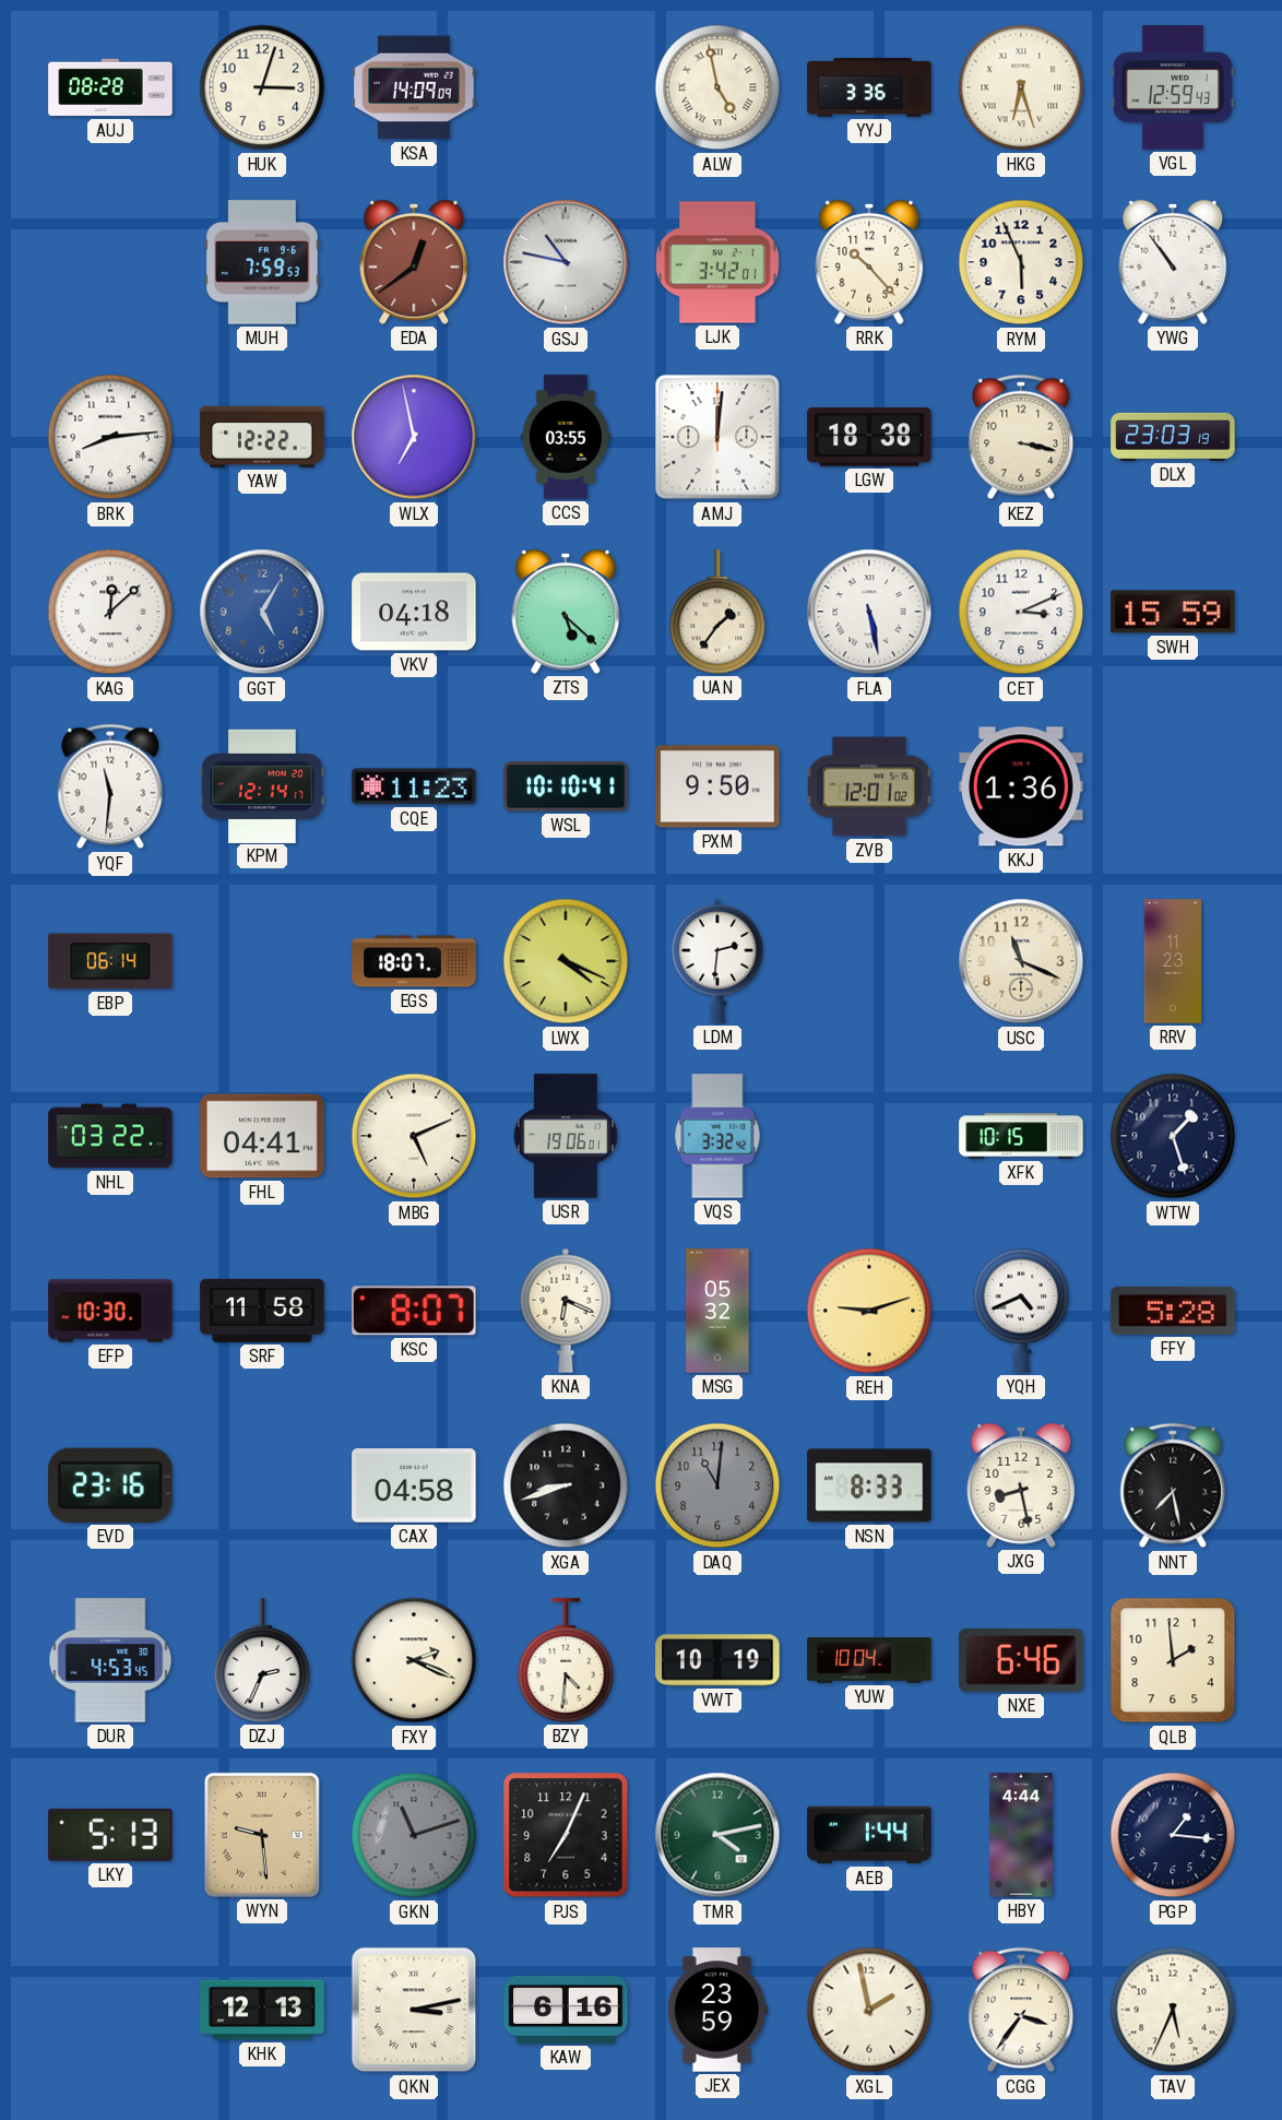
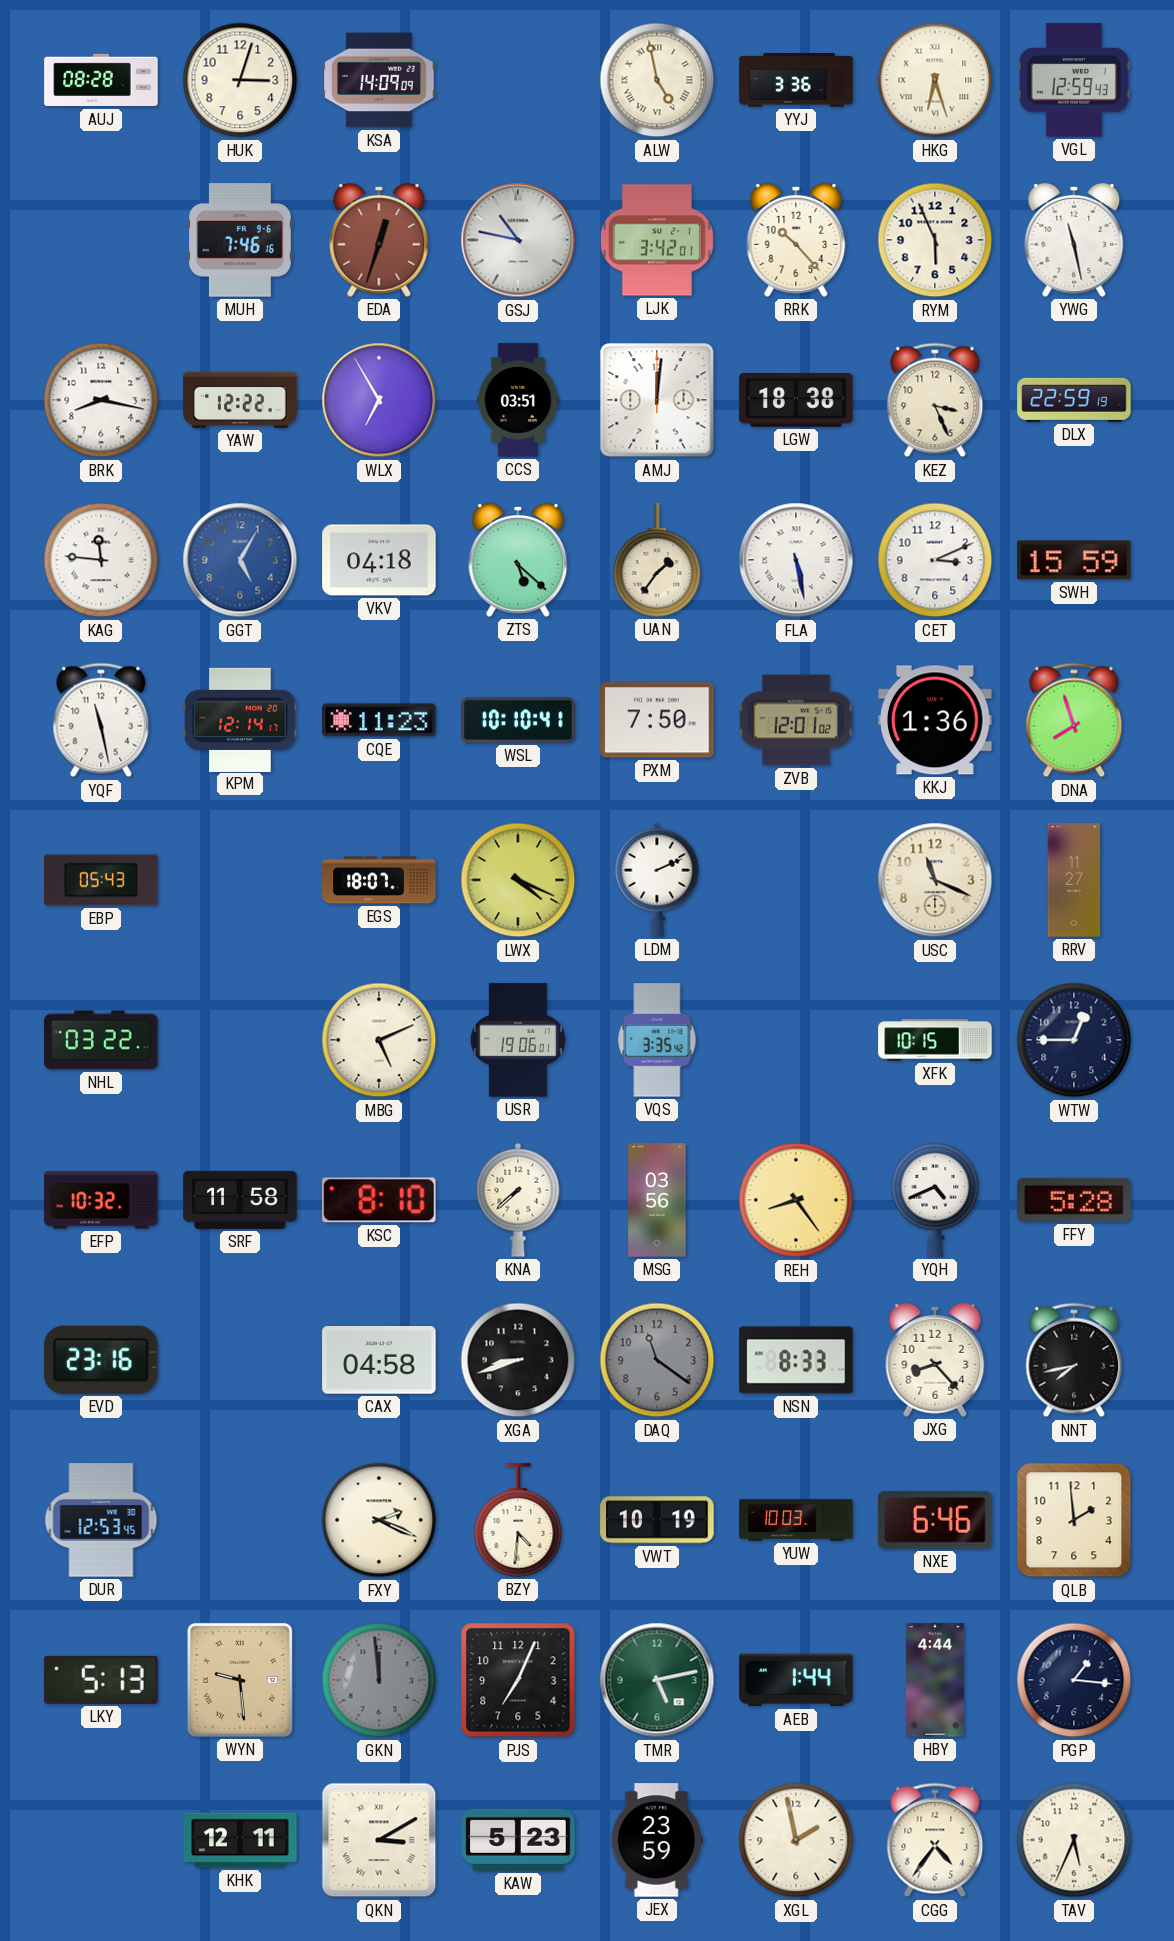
MUH: 7:59 -> 7:46 (240, 240)
EDA: 12:39 -> 12:33 (379, 240)
YWG: 10:54 -> 11:28 (1074, 240)
BRK: 8:14 -> 8:17 (101, 400)
WLX: 6:58 -> 6:55 (379, 400)
CCS: 03:55 -> 03:51 (518, 400)
KEZ: 3:17 -> 3:26 (935, 400)
DLX: 23:03 -> 22:59 (1074, 400)
KAG: 12:08 -> 11:46 (101, 560)
YQF: 11:31 -> 11:28 (101, 720)
PXM: 9:50 -> 7:50 (657, 720)
DNA: none -> 7:57 (1074, 720)
EBP: 06:14 -> 05:43 (101, 880)
LDM: 2:31 -> 2:11 (657, 880)
RRV: 11:23 -> 11:27 (1074, 880)
FHL: 04:41 -> none (262, 1136)
VQS: 3:32 -> 3:35 (657, 1040)
WTW: 1:27 -> 12:45 (1074, 1040)
EFP: 10:30 -> 10:32 (101, 1200)
KSC: 8:07 -> 8:10 (379, 1200)
KNA: 6:19 -> 7:38 (518, 1200)
MSG: 05:32 -> 03:56 (657, 1200)
REH: 9:12 -> 8:24 (796, 1200)
DAQ: 11:01 -> 11:21 (657, 1360)
JXG: 8:28 -> 8:23 (935, 1360)
NNT: 7:28 -> 7:43 (1074, 1360)
DUR: 4:53 -> 12:53 (101, 1520)
DZJ: 2:34 -> none (262, 1660)
YUW: 10:04 -> 10:03 (796, 1520)
GKN: 11:12 -> 11:59 (379, 1680)
TMR: 4:13 -> 5:13 (657, 1680)
KHK: 12:13 -> 12:11 (240, 1840)
QKN: 3:13 -> 3:10 (379, 1840)
KAW: 6:16 -> 5:23 (518, 1840)
CGG: 3:36 -> 4:36 (935, 1840)
